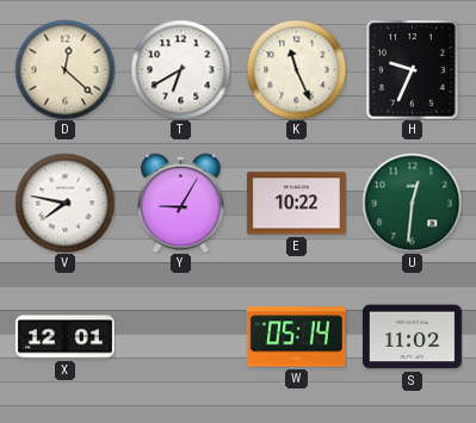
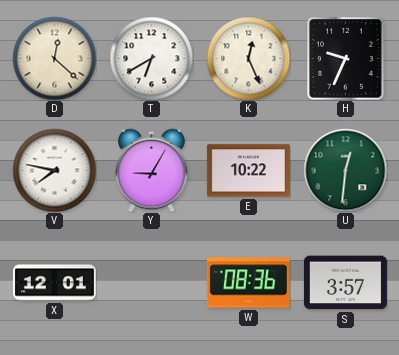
K: 11:26 -> 12:26 (248, 58)
W: 05:14 -> 08:36 (248, 283)
S: 11:02 -> 3:57 (345, 283)
